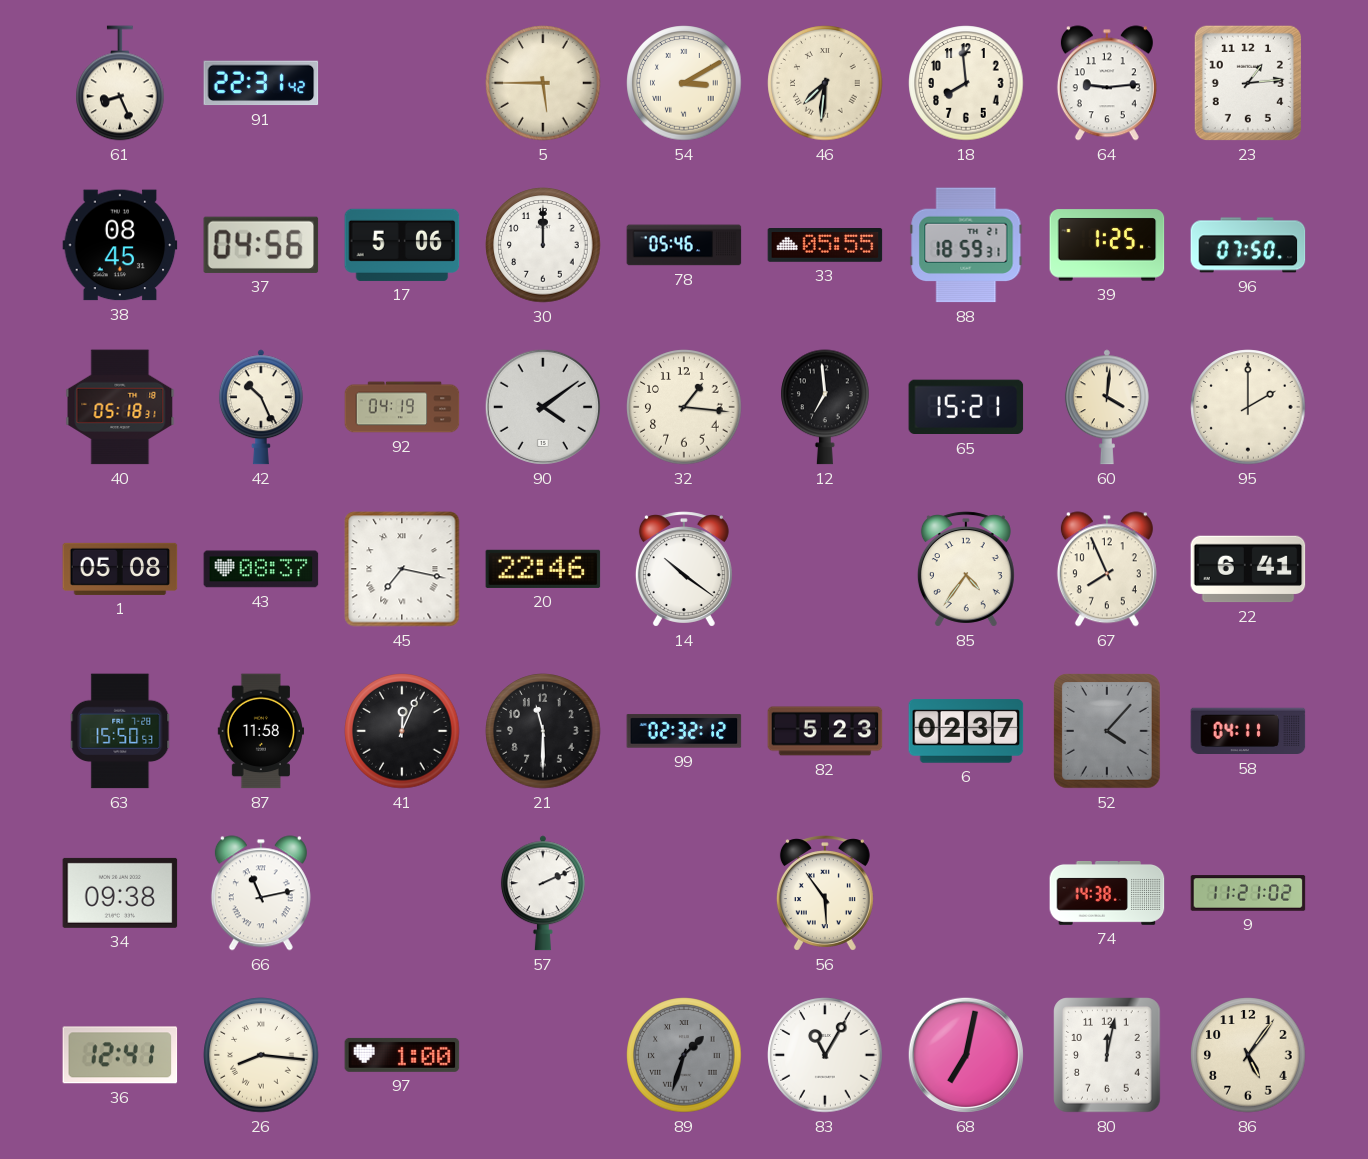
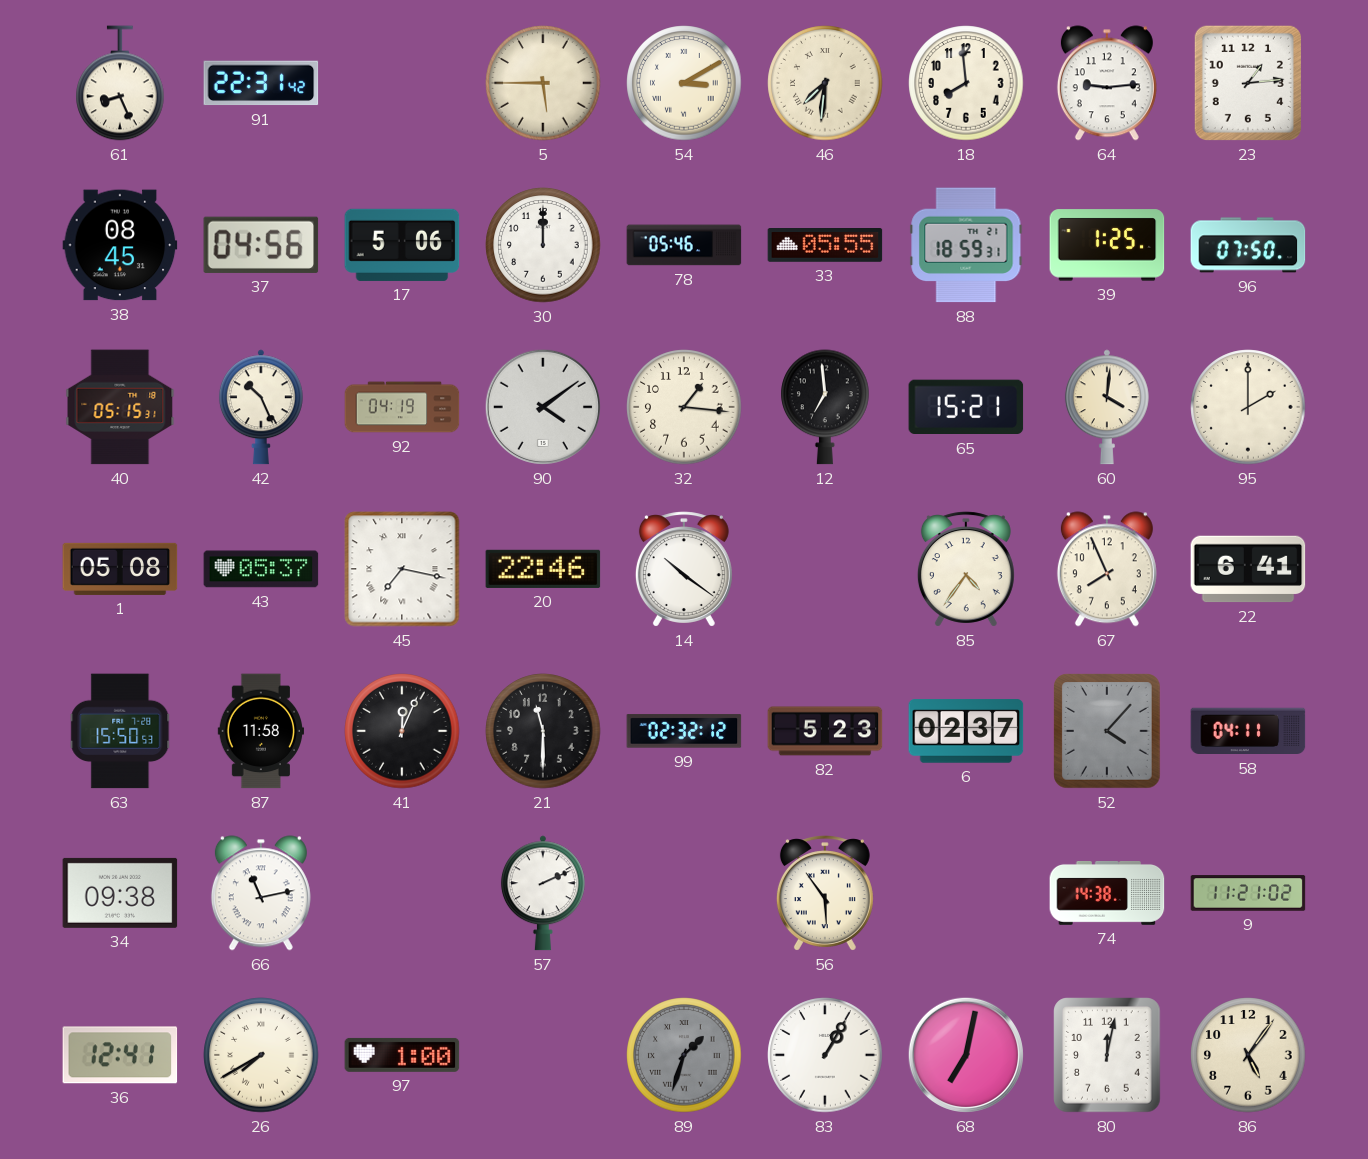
40: 05:18 -> 05:15 (120, 407)
43: 08:37 -> 05:37 (261, 569)
26: 8:16 -> 7:40 (261, 1055)
83: 11:05 -> 1:05 (825, 1055)
